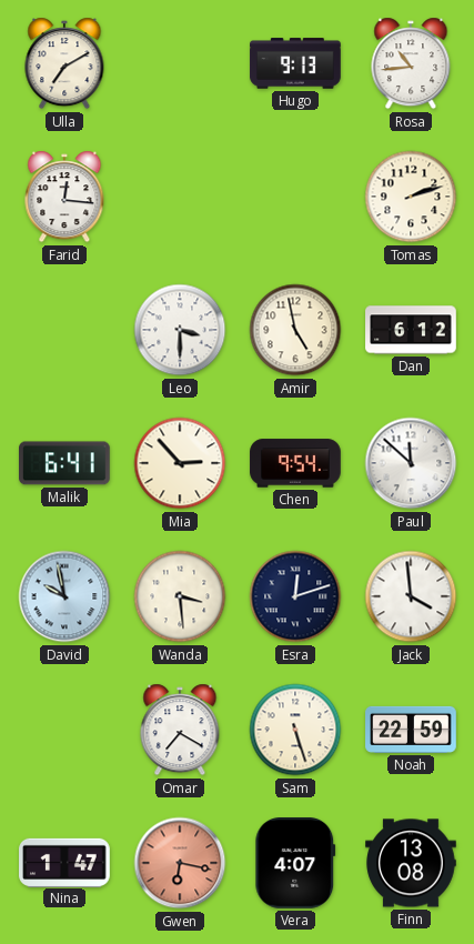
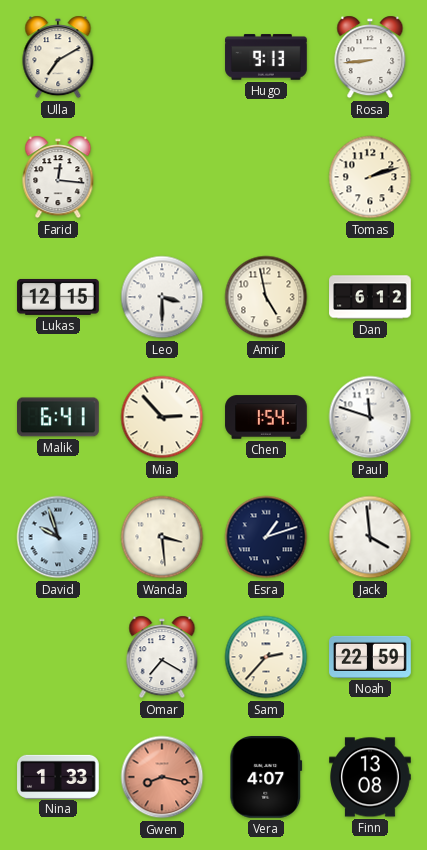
Rosa: 10:44 -> 8:44 (370, 57)
Lukas: none -> 12:15 (58, 297)
Chen: 9:54 -> 1:54 (266, 417)
Paul: 11:52 -> 11:48 (370, 417)
David: 9:58 -> 9:57 (58, 537)
Esra: 12:12 -> 1:12 (266, 537)
Sam: 5:27 -> 2:37 (266, 657)
Nina: 1:47 -> 1:33 (58, 776)
Gwen: 6:17 -> 8:17 (162, 777)
